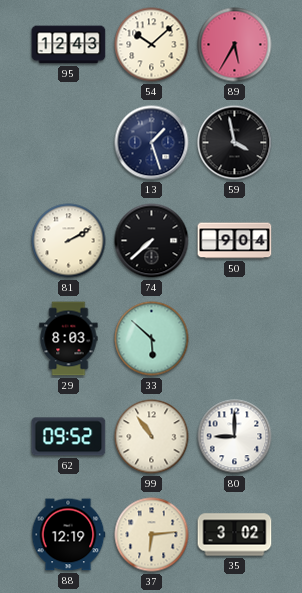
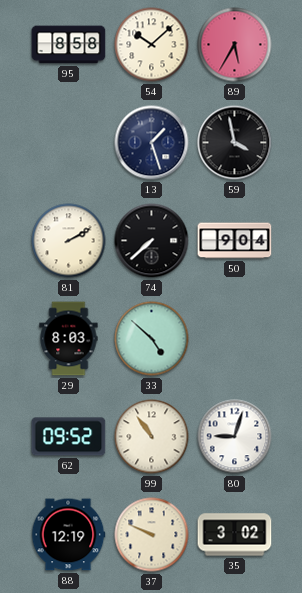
95: 12:43 -> 8:58 (69, 45)
33: 5:52 -> 4:52 (152, 339)
80: 9:00 -> 9:03 (235, 437)
37: 6:14 -> 9:49 (152, 535)
